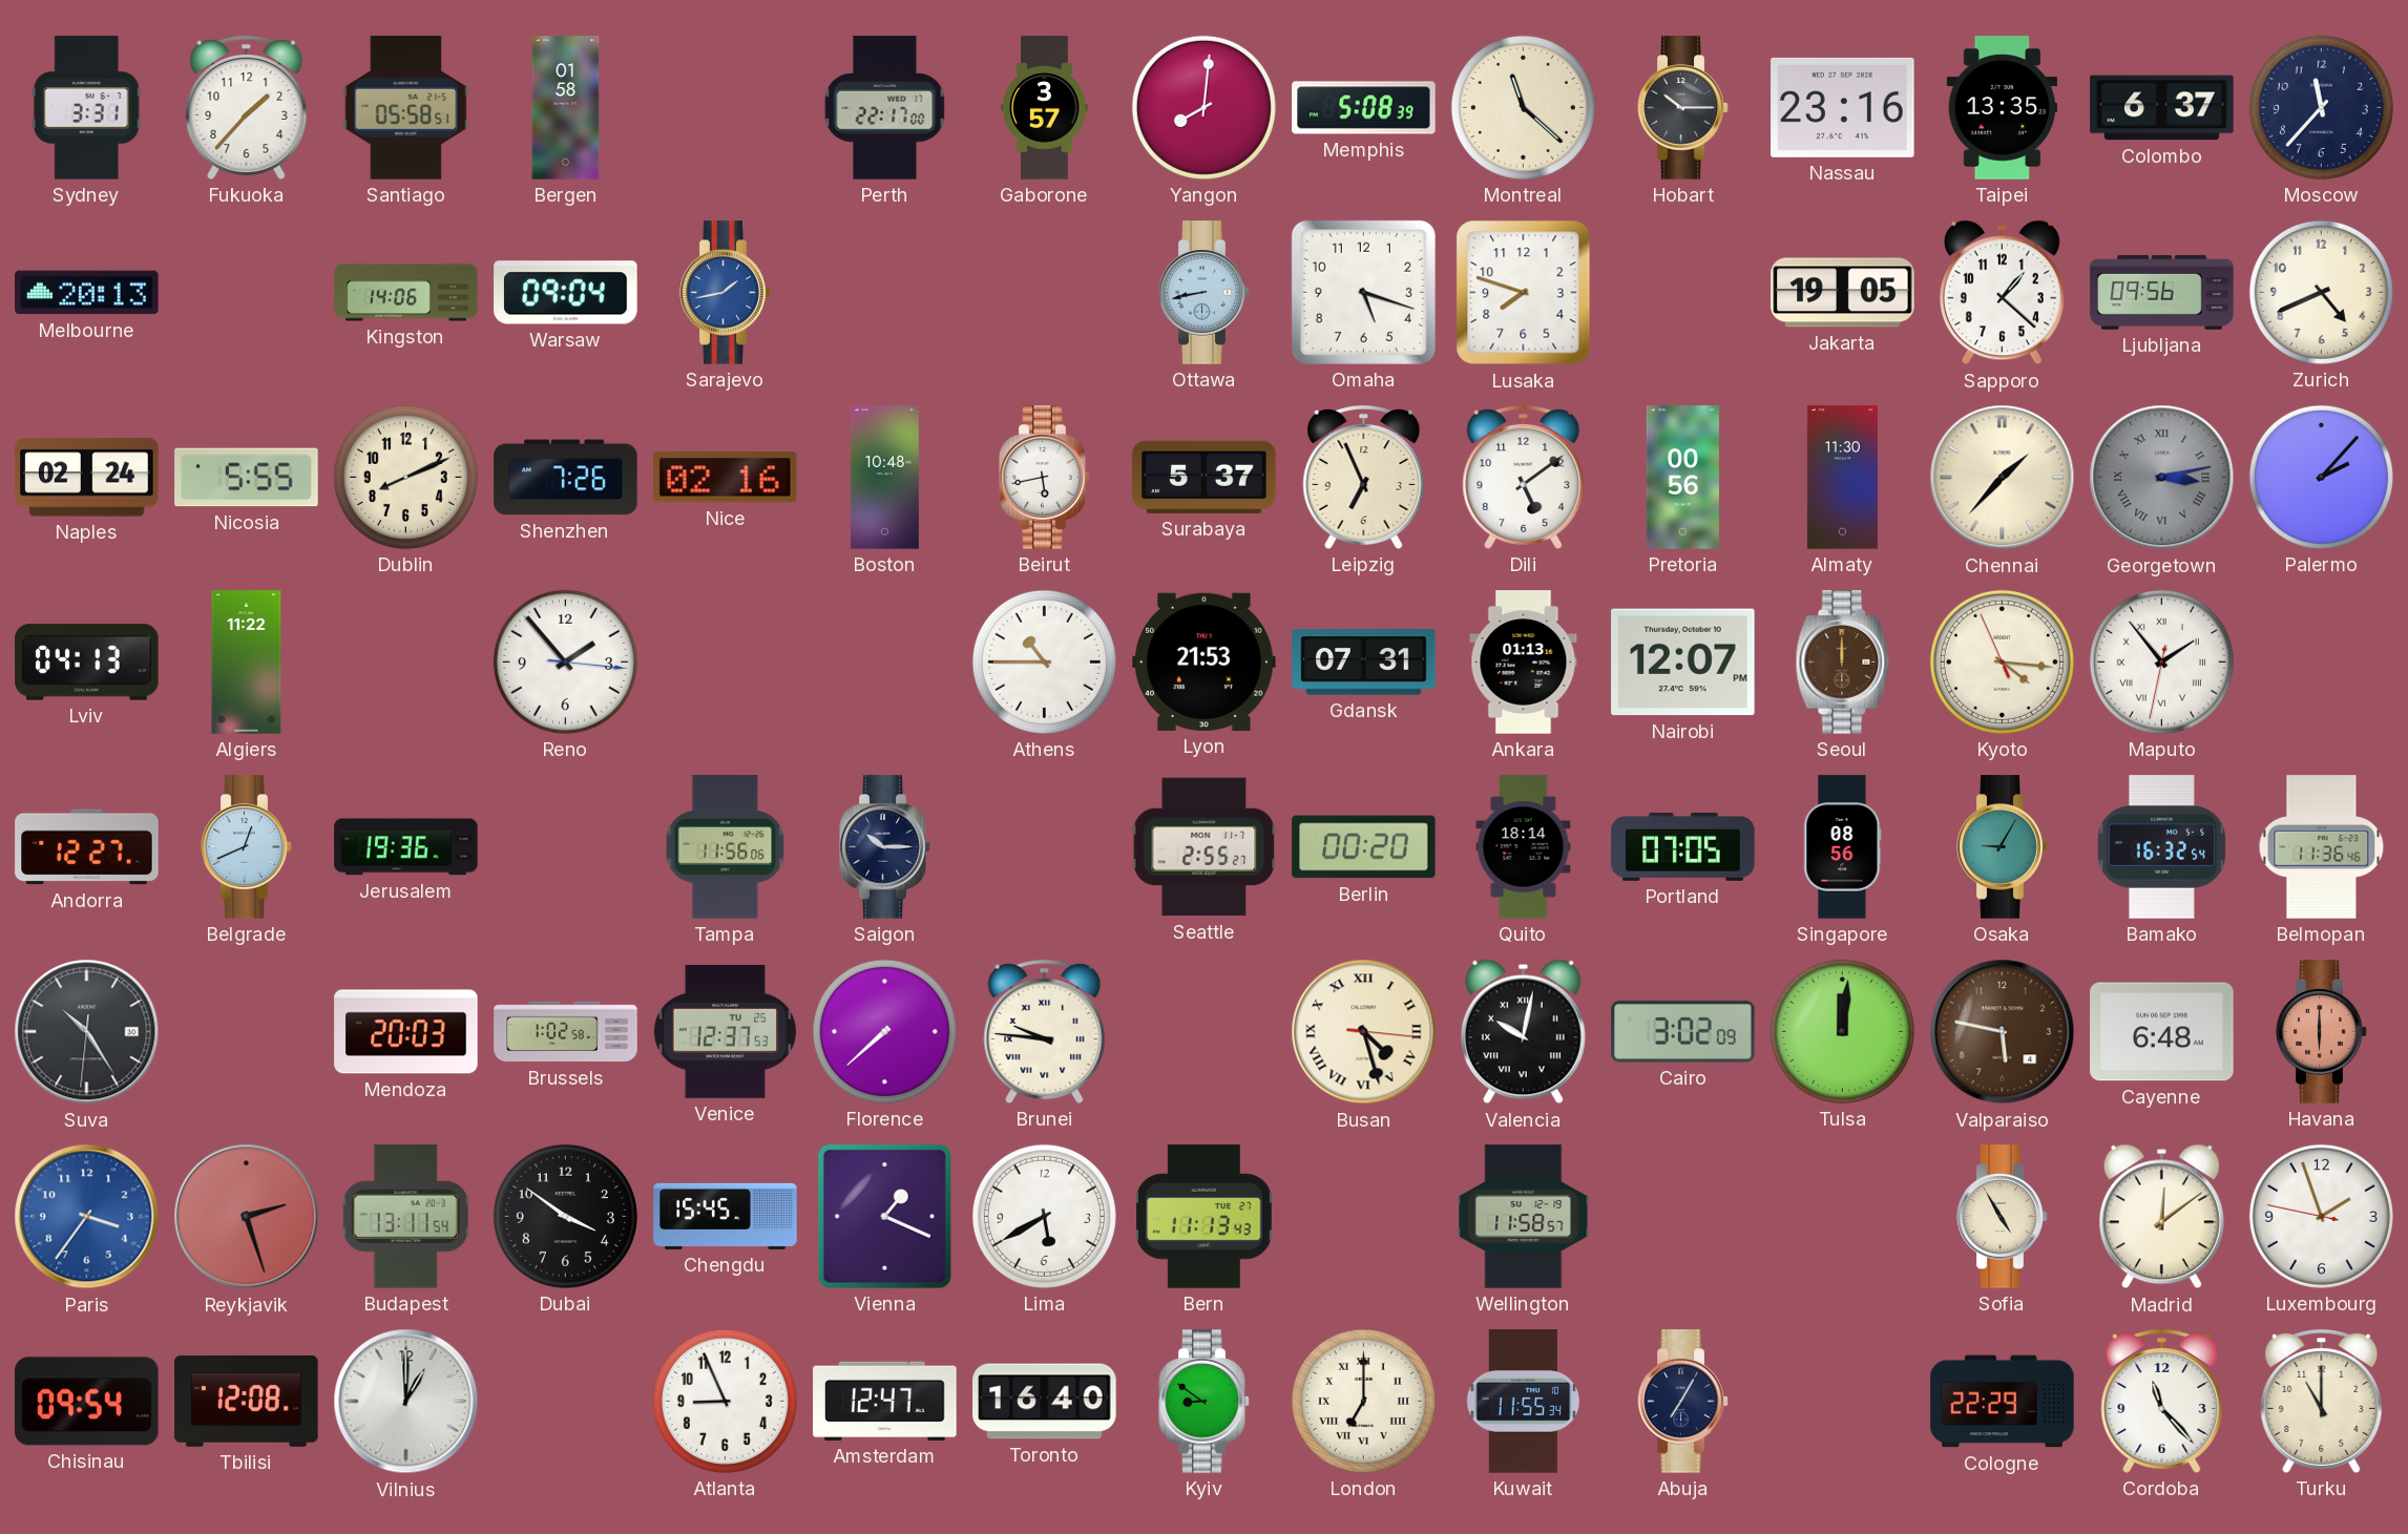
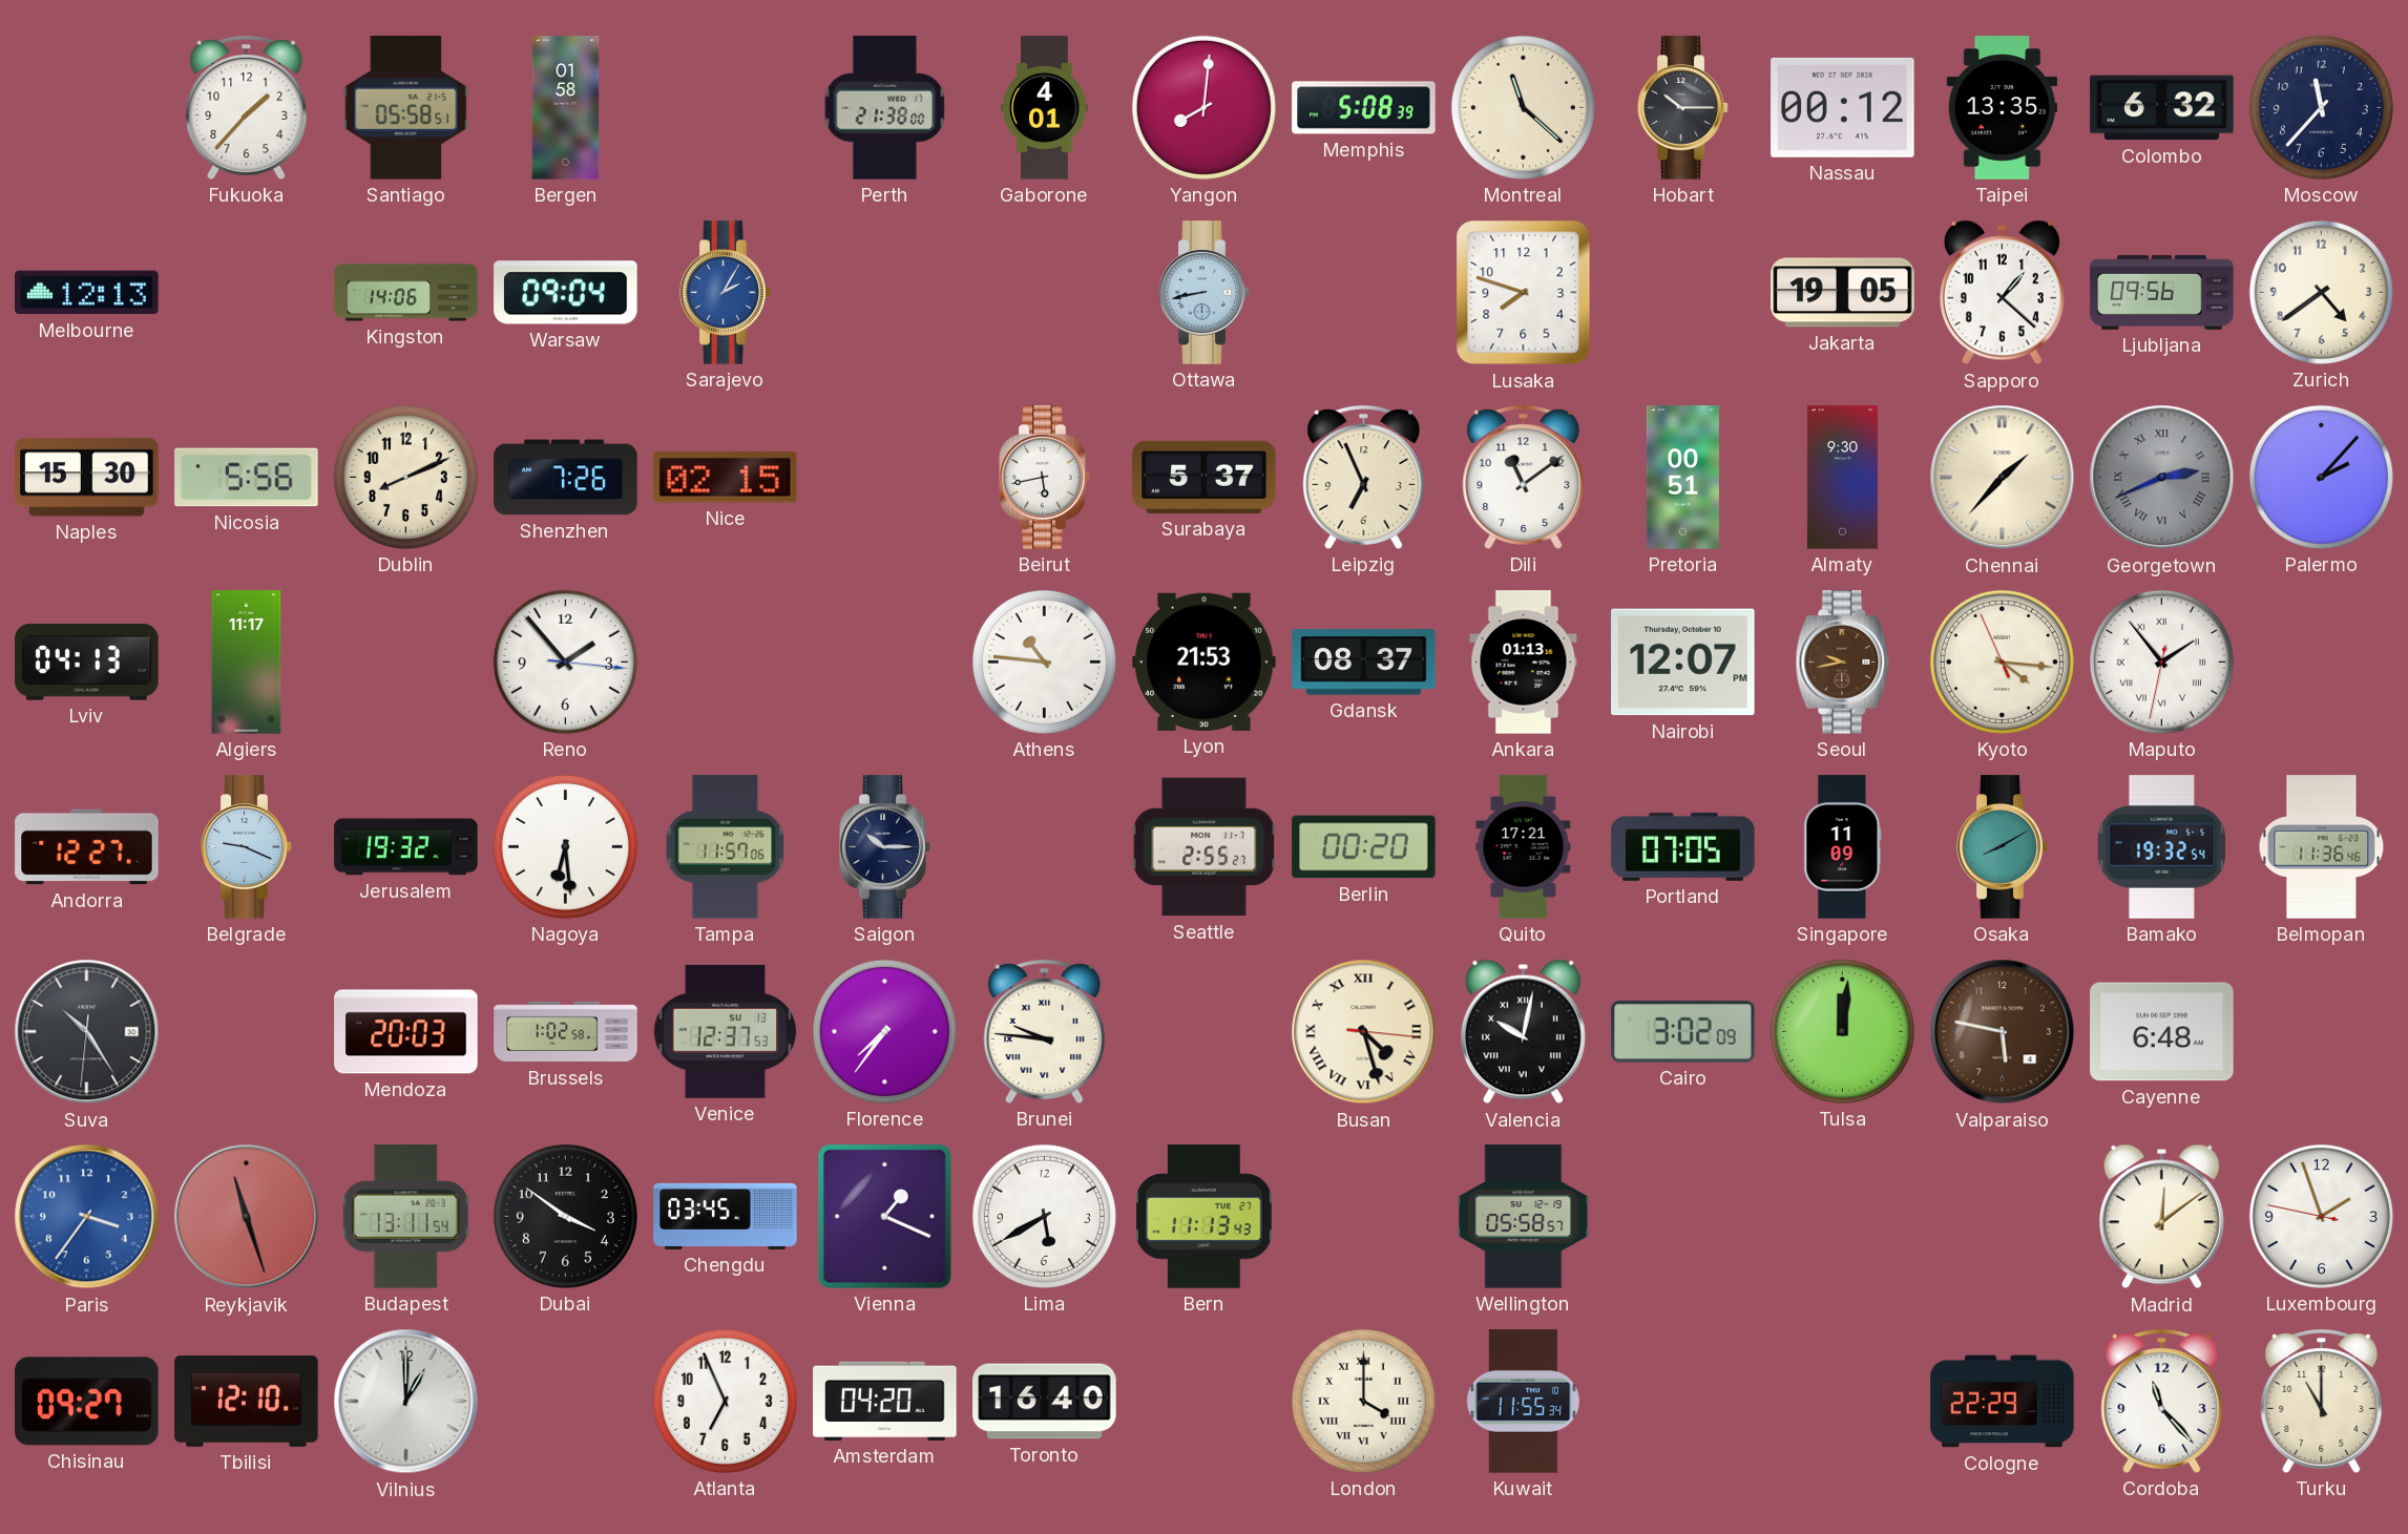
Sydney: 3:31 -> none (86, 108)
Perth: 22:17 -> 21:38 (885, 108)
Gaborone: 3:57 -> 4:01 (1045, 108)
Nassau: 23:16 -> 00:12 (1843, 107)
Colombo: 6:37 -> 6:32 (2162, 108)
Melbourne: 20:13 -> 12:13 (87, 293)
Sarajevo: 1:43 -> 2:05 (726, 293)
Omaha: 5:18 -> none (1363, 292)
Zurich: 4:41 -> 4:39 (2321, 292)
Naples: 02:24 -> 15:30 (87, 478)
Nicosia: 5:55 -> 5:56 (247, 478)
Nice: 02:16 -> 02:15 (726, 478)
Boston: 10:48 -> none (885, 478)
Dili: 5:09 -> 11:09 (1524, 477)
Pretoria: 00:56 -> 00:51 (1682, 478)
Almaty: 11:30 -> 9:30 (1842, 478)
Georgetown: 3:13 -> 2:41 (2162, 478)
Algiers: 11:22 -> 11:17 (247, 663)
Athens: 10:45 -> 10:46 (1044, 661)
Gdansk: 07:31 -> 08:37 (1364, 663)
Seoul: 12:00 -> 9:43 (1843, 663)
Belgrade: 12:41 -> 9:19 (247, 847)
Jerusalem: 19:36 -> 19:32 (406, 847)
Nagoya: none -> 6:29 (565, 846)
Tampa: 11:56 -> 11:57 (726, 847)
Quito: 18:14 -> 17:21 (1524, 847)
Singapore: 08:56 -> 11:09 (1843, 847)
Osaka: 9:05 -> 8:10 (2003, 847)
Bamako: 16:32 -> 19:32 (2162, 847)
Venice date: TU 25 -> SU 13 (726, 1031)
Florence: 7:38 -> 7:36 (884, 1031)
Havana: 6:00 -> none (2322, 1032)
Reykjavik: 2:27 -> 11:27 (247, 1217)
Chengdu: 15:45 -> 03:45 (726, 1216)
Wellington: 11:58 -> 05:58 (1524, 1217)
Sofia: 4:55 -> none (2003, 1217)
Chisinau: 09:54 -> 09:27 (87, 1402)
Tbilisi: 12:08 -> 12:10 (247, 1401)
Atlanta: 8:56 -> 6:56 (725, 1401)
Amsterdam: 12:47 -> 04:20 (885, 1401)
Kyiv: 8:51 -> none (1205, 1402)
London: 7:00 -> 4:00 (1363, 1401)
Abuja: 7:05 -> none (1683, 1402)
